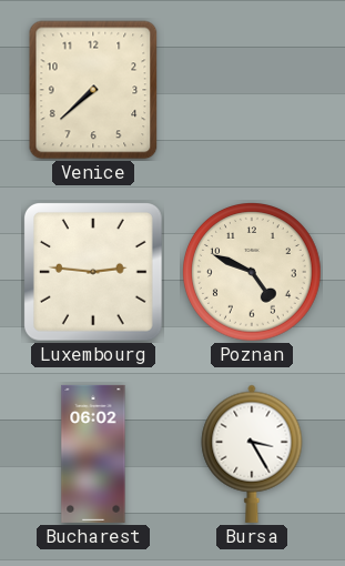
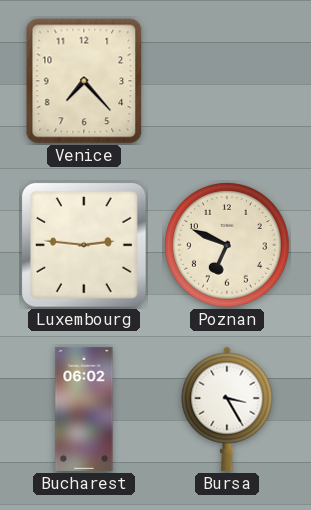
Venice: 7:38 -> 7:23 (84, 81)
Poznan: 4:49 -> 6:49 (228, 246)
